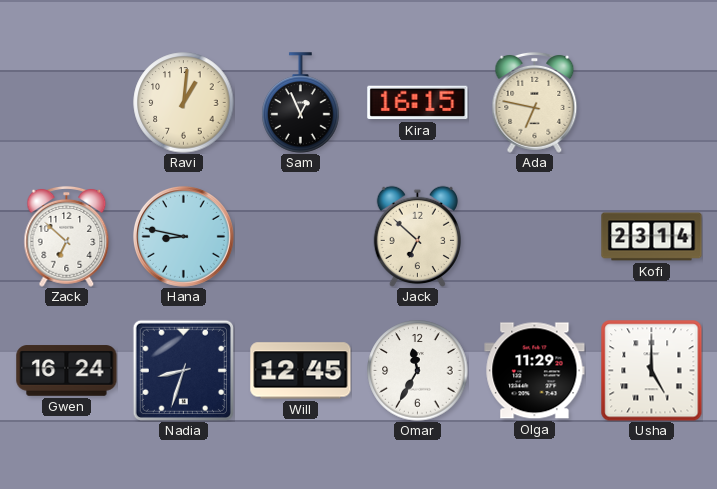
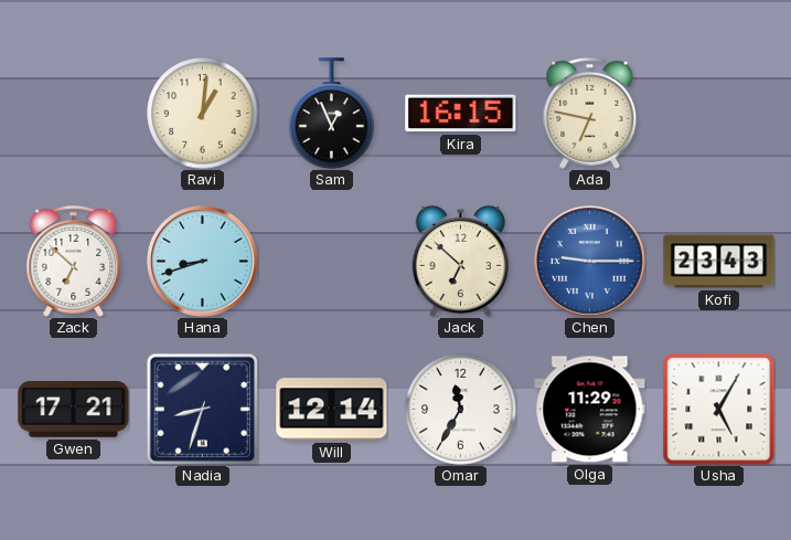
Hana: 8:47 -> 8:42 (203, 262)
Chen: none -> 9:15 (590, 262)
Kofi: 23:14 -> 23:43 (719, 262)
Gwen: 16:24 -> 17:21 (74, 410)
Will: 12:45 -> 12:14 (332, 410)
Usha: 5:00 -> 5:05 (719, 410)
